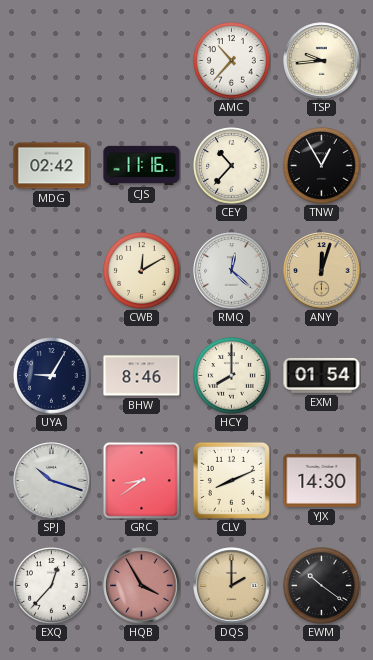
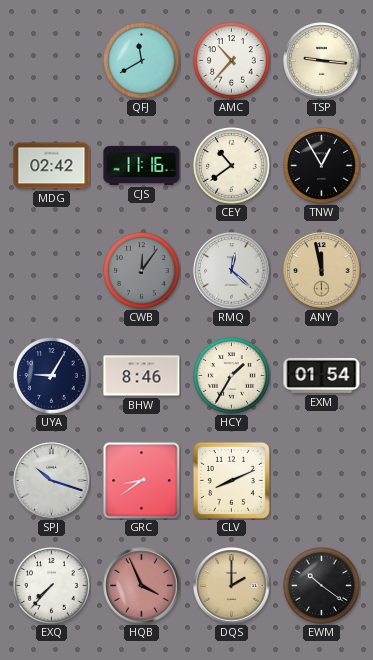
QFJ: none -> 11:40 (142, 61)
TSP: 9:44 -> 9:16 (322, 61)
CEY: 10:37 -> 10:39 (232, 166)
CWB: 12:10 -> 12:06 (142, 271)
CWB dial: cream -> grey (142, 271)
ANY: 12:03 -> 11:58 (322, 271)
HCY: 8:00 -> 1:35 (232, 376)
YJX: 14:30 -> none (322, 480)
EXQ: 12:37 -> 7:37 (52, 586)
HQB: 3:55 -> 3:56 (142, 586)
